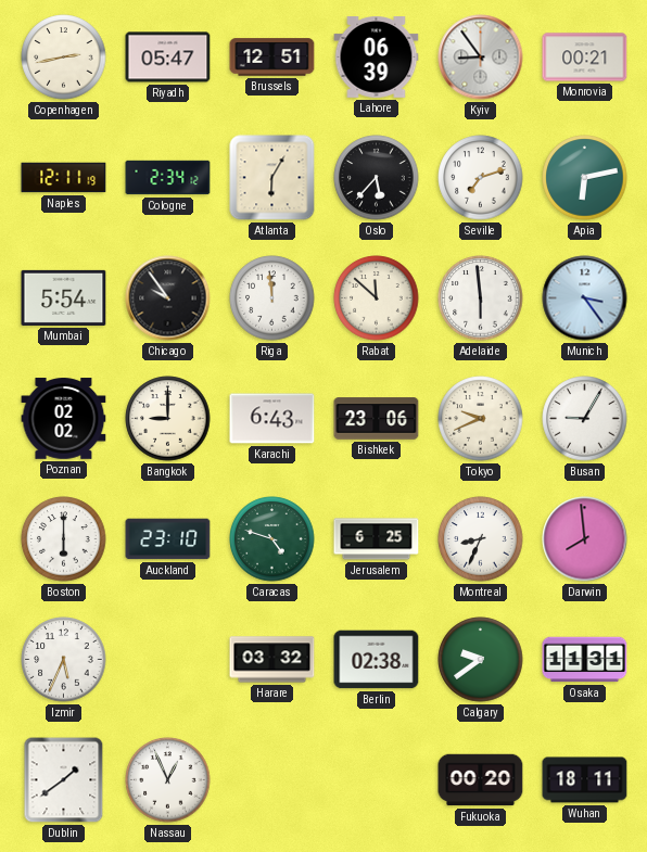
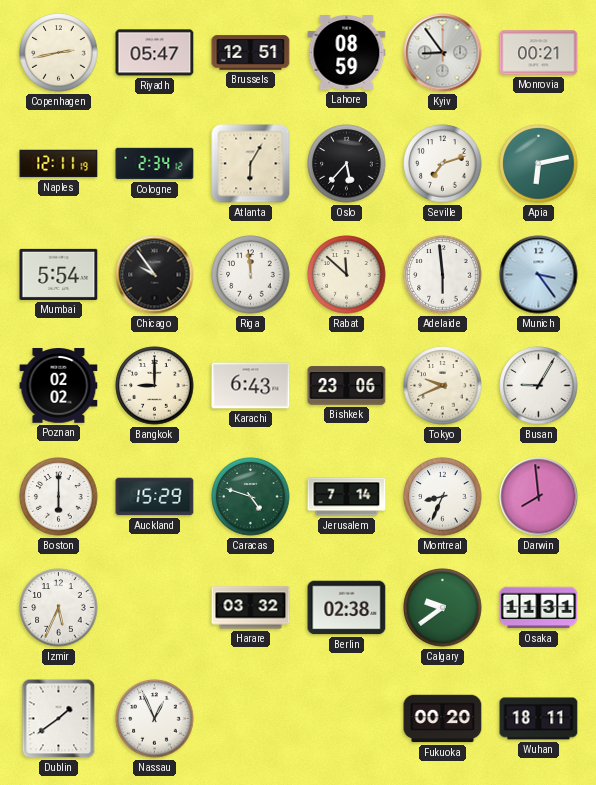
Lahore: 06:39 -> 08:59 (347, 53)
Auckland: 23:10 -> 15:29 (155, 497)
Jerusalem: 6:25 -> 7:14 (347, 497)
